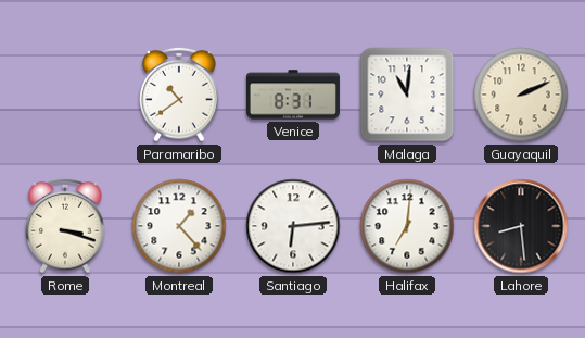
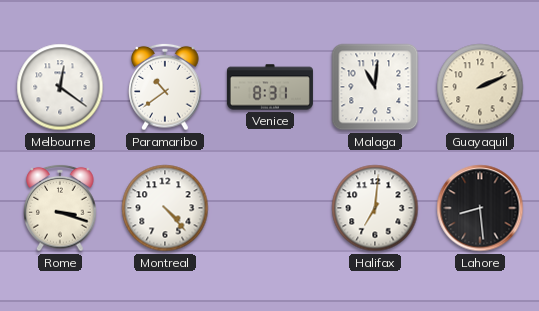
Melbourne: none -> 12:21 (60, 87)
Montreal: 1:23 -> 4:23 (165, 208)
Santiago: 6:14 -> none (293, 226)
